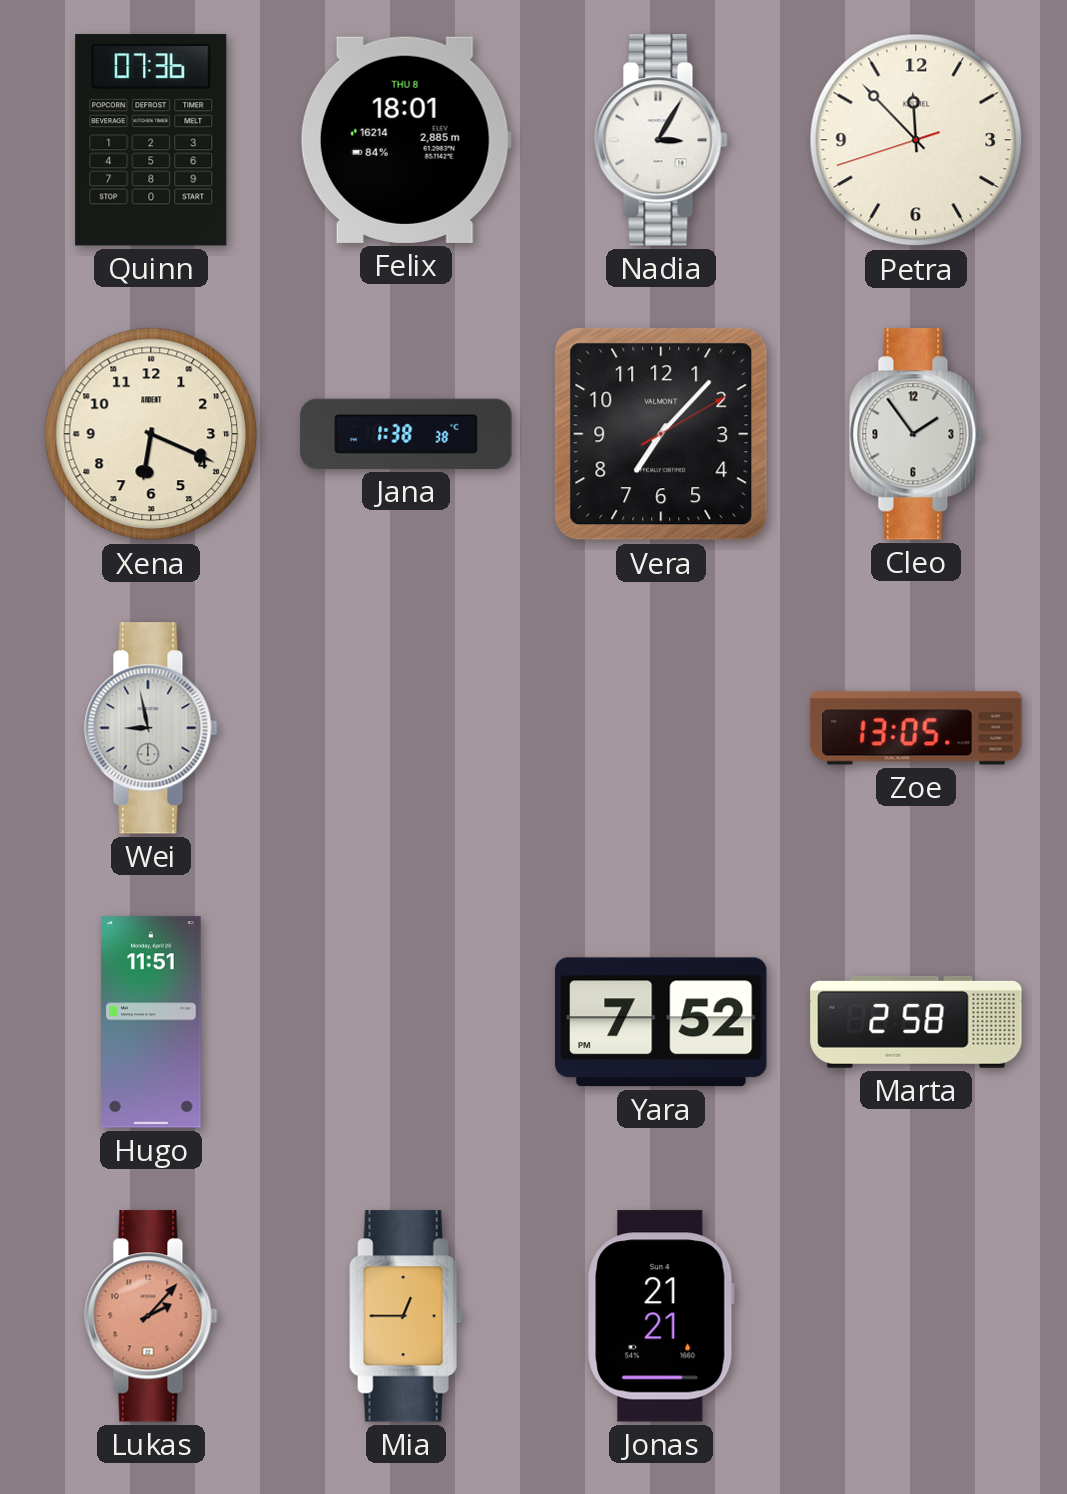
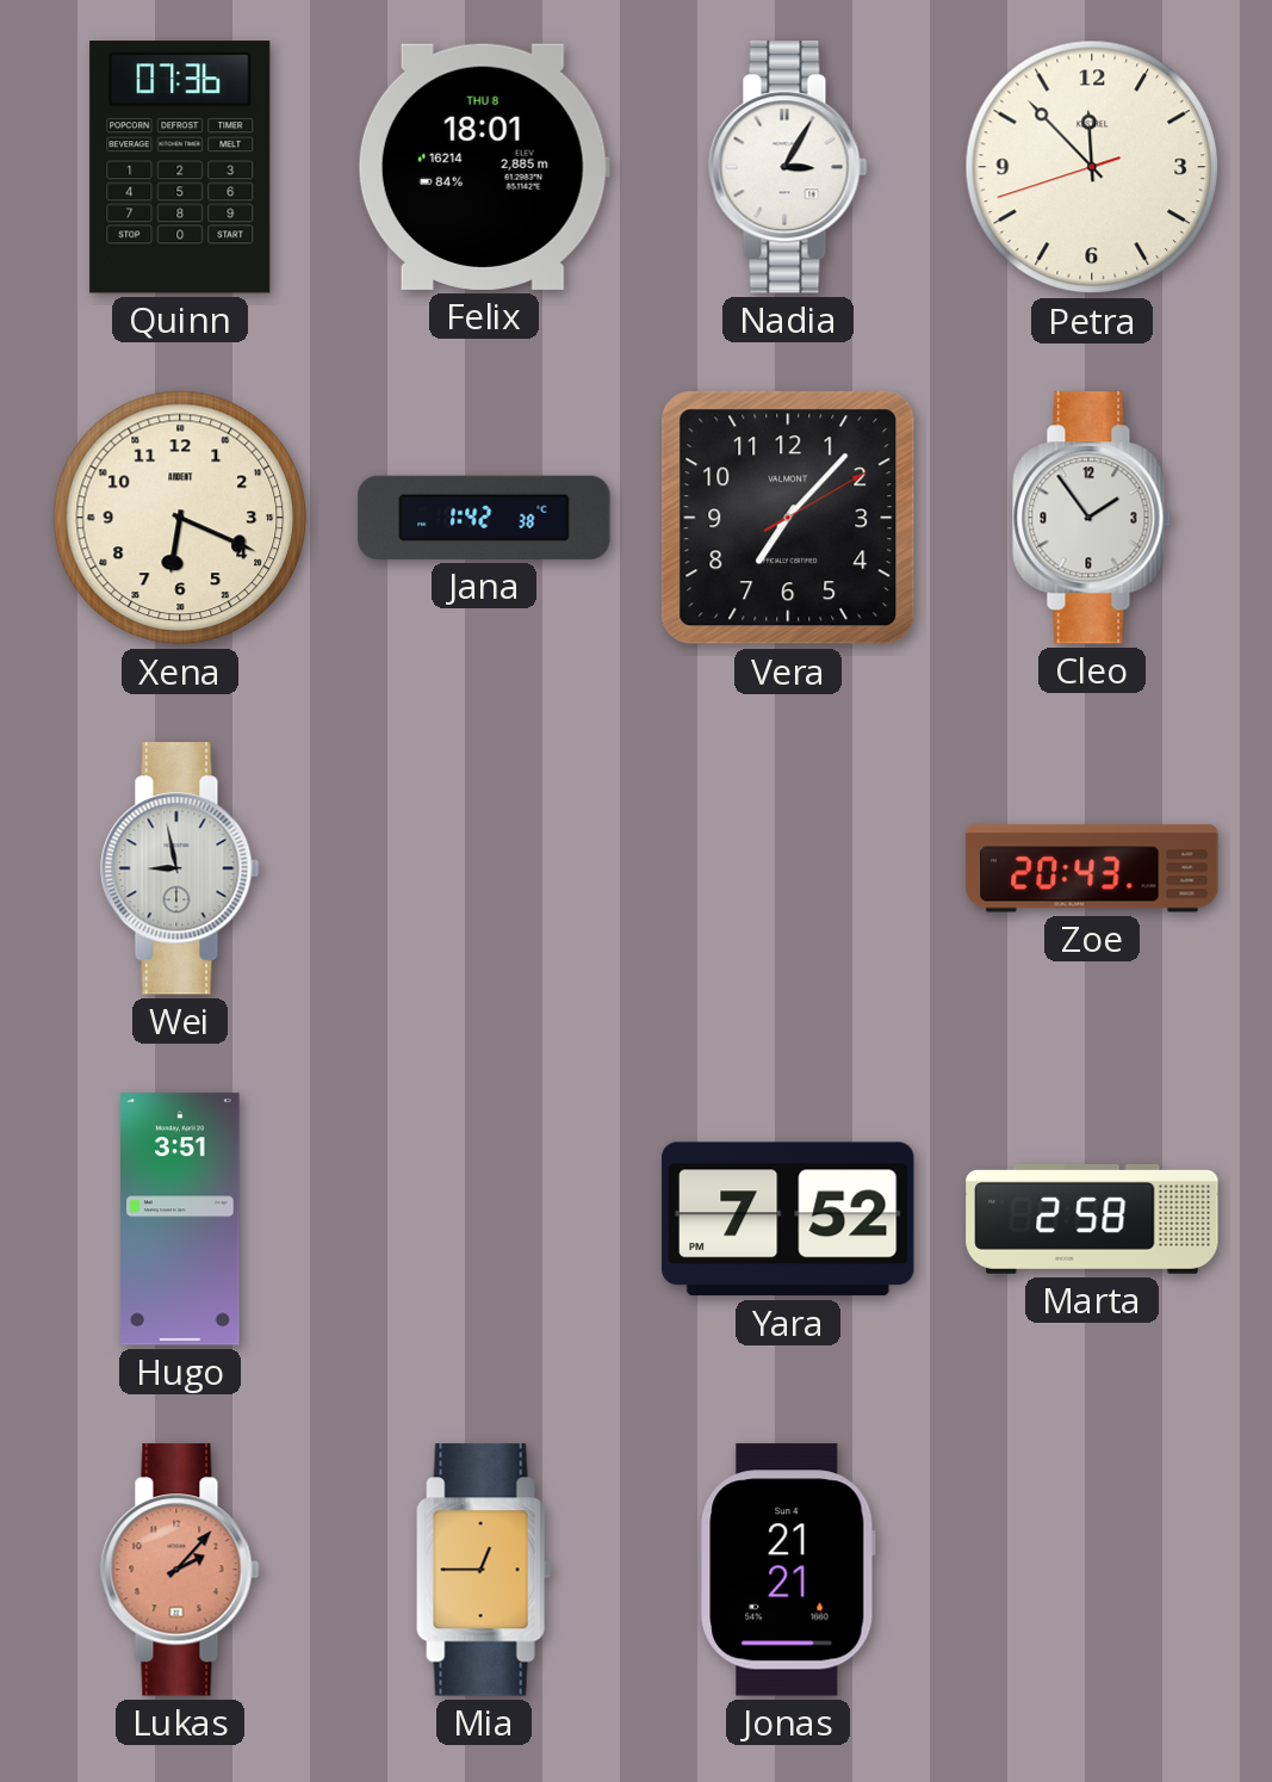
Jana: 1:38 -> 1:42 (484, 518)
Zoe: 13:05 -> 20:43 (1092, 868)
Hugo: 11:51 -> 3:51 (180, 1219)
